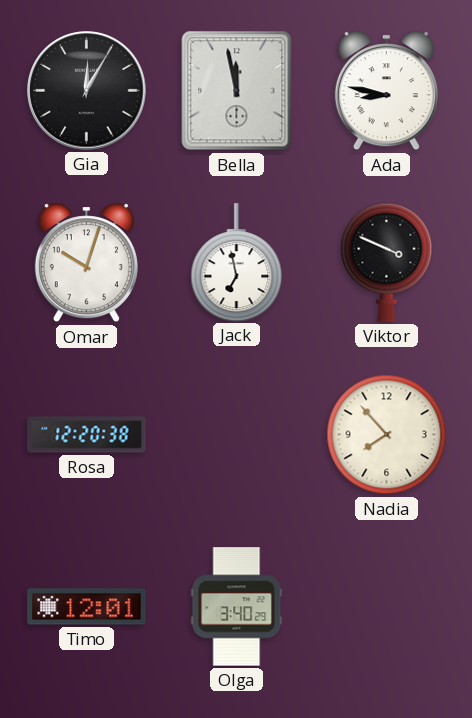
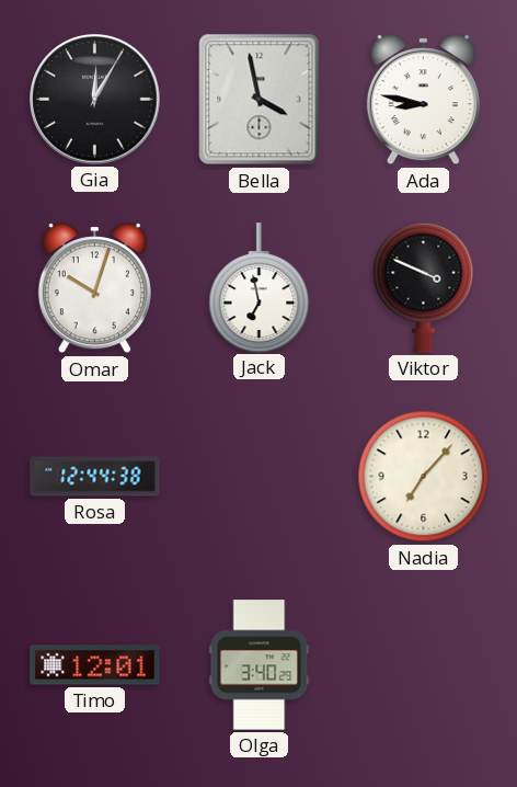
Bella: 11:58 -> 3:58 (260, 100)
Rosa: 12:20 -> 12:44 (95, 477)
Nadia: 7:53 -> 7:07 (424, 477)
